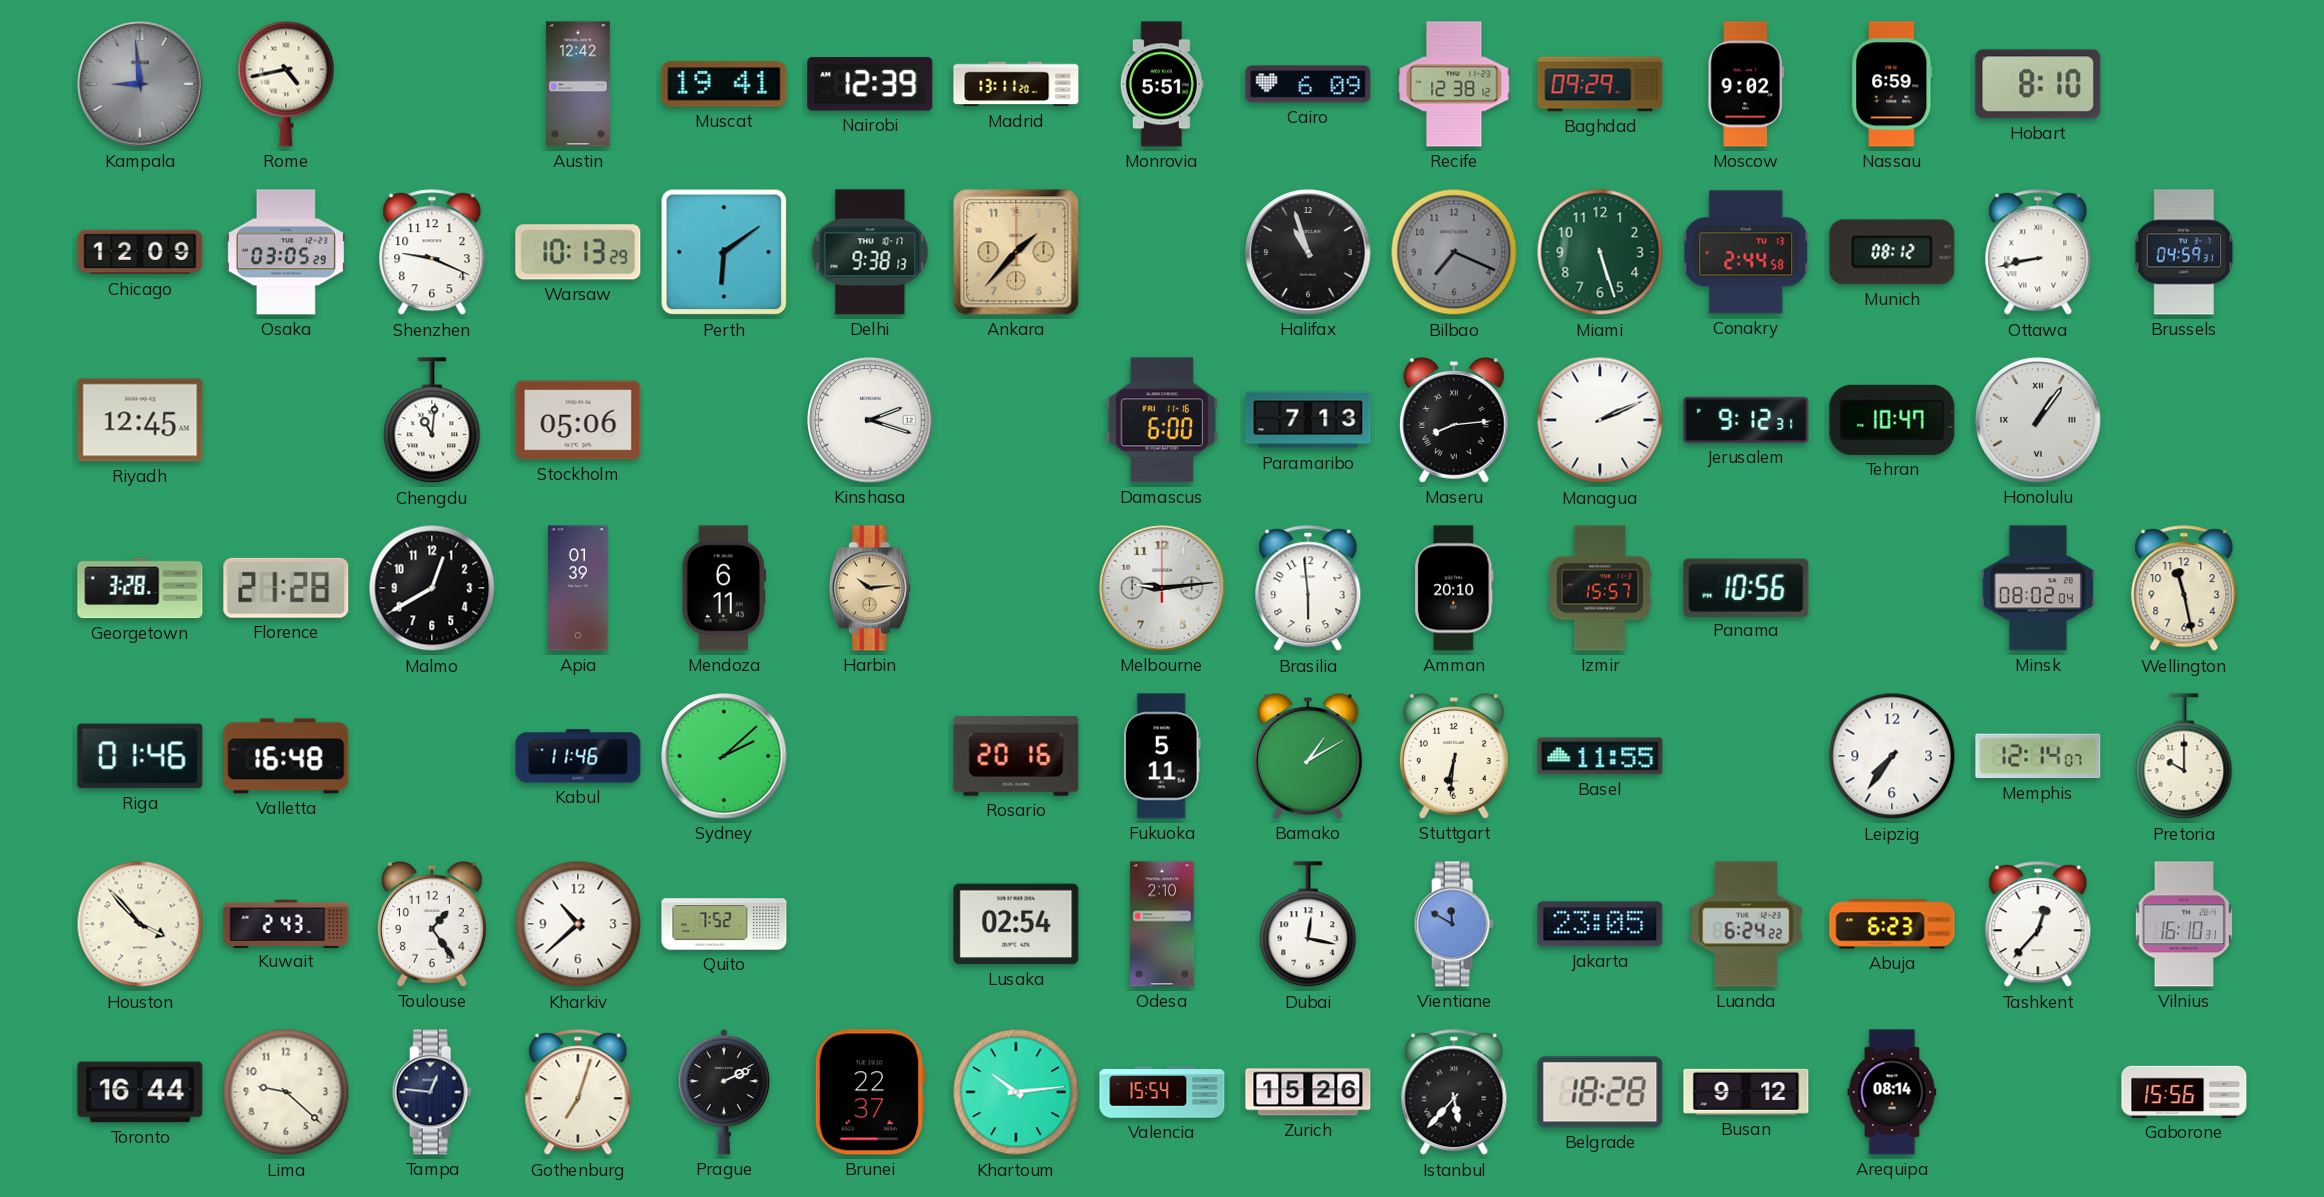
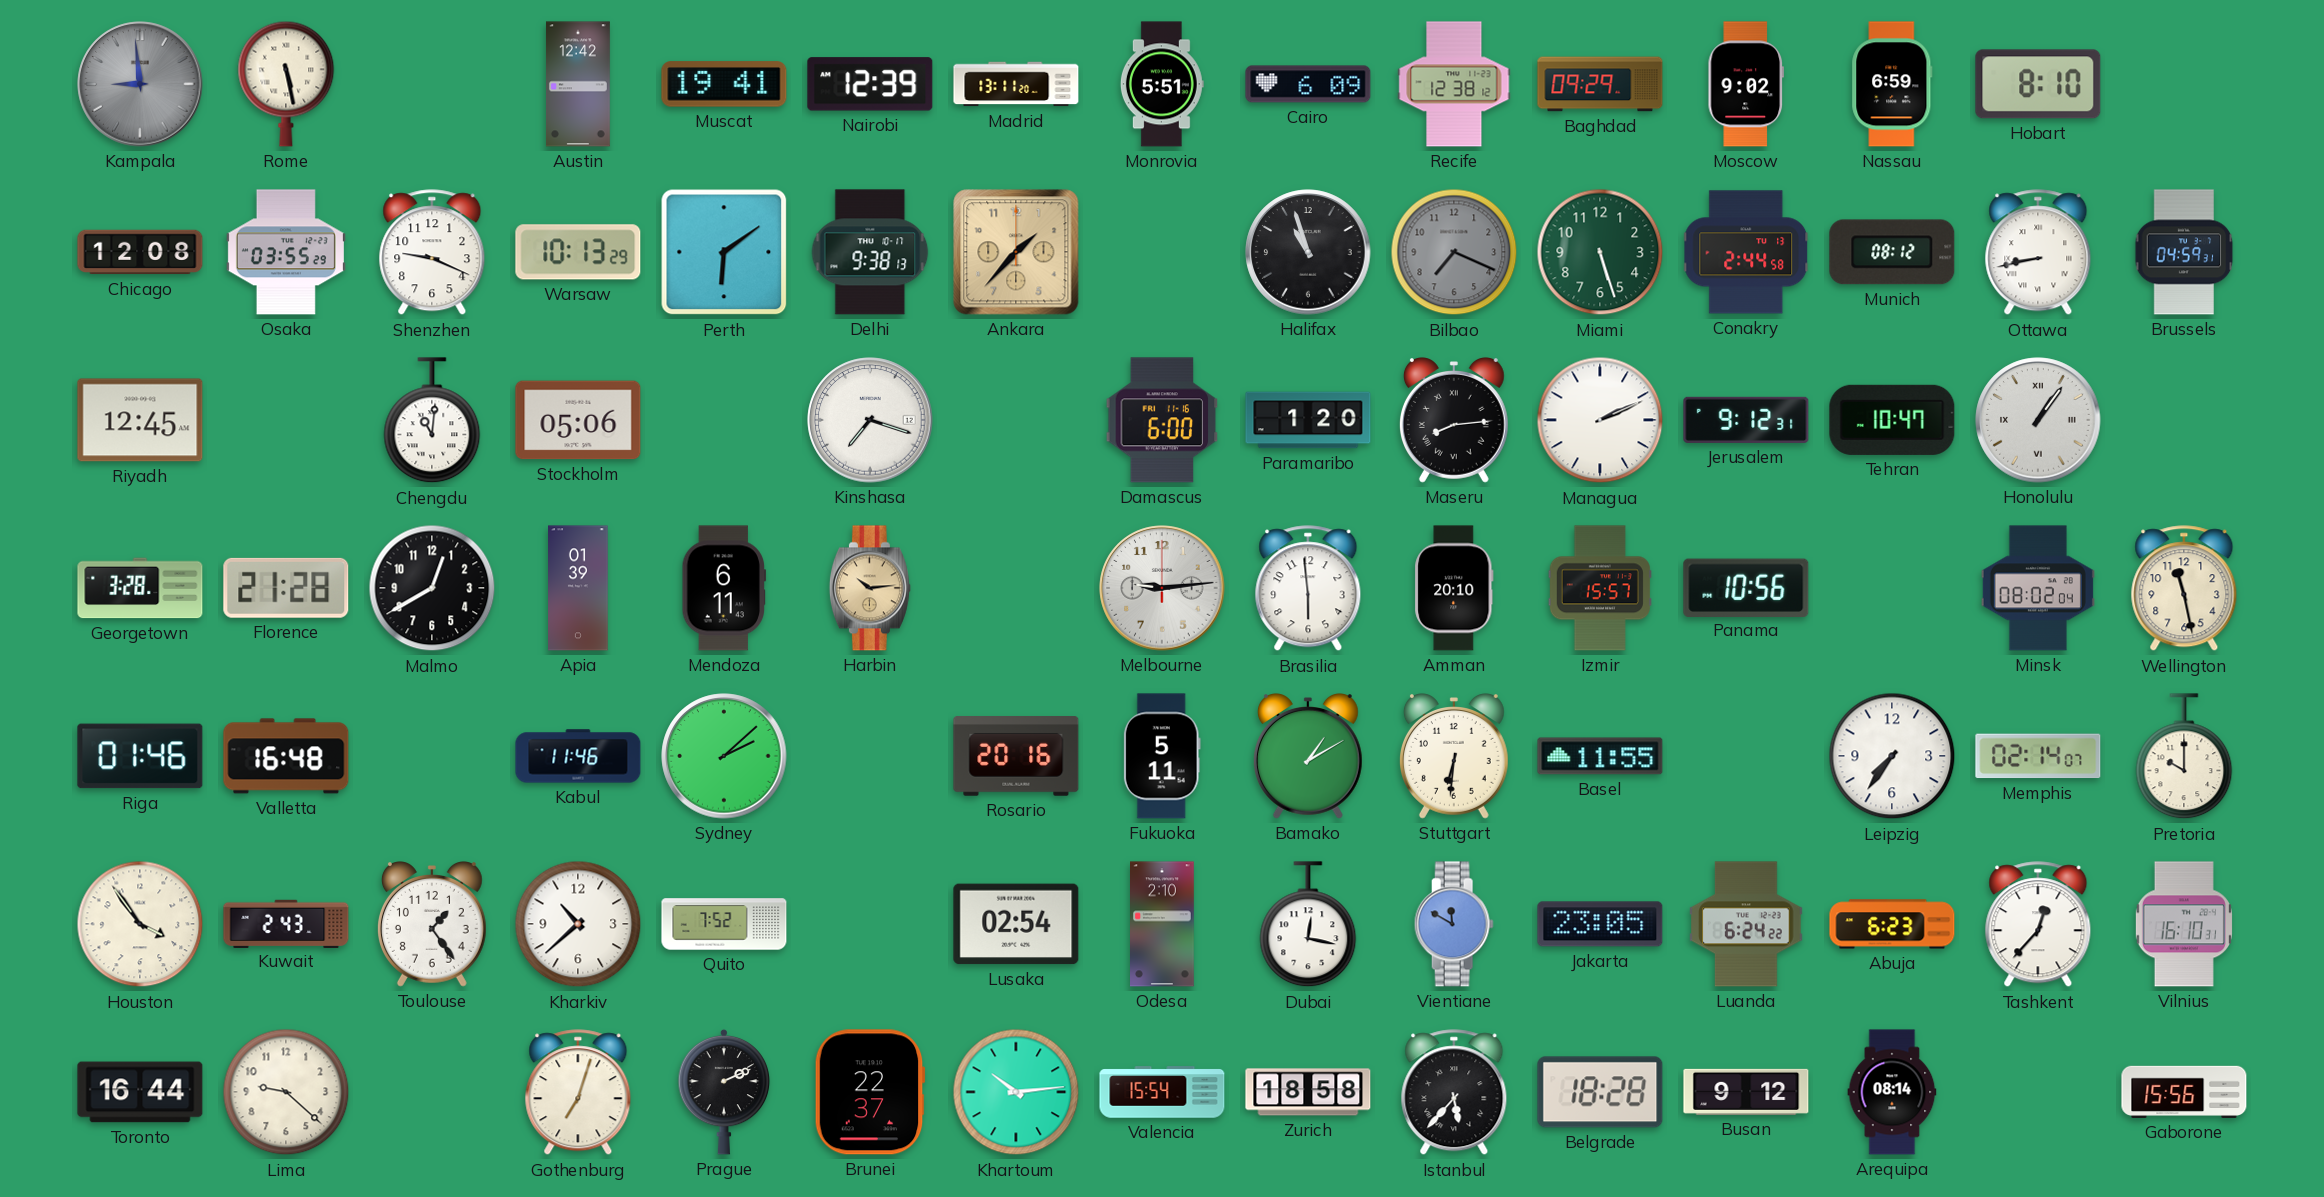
Rome: 4:43 -> 5:28 (286, 84)
Chicago: 12:09 -> 12:08 (140, 252)
Osaka: 03:05 -> 03:55 (286, 252)
Kinshasa: 2:18 -> 7:18 (870, 420)
Paramaribo: 7:13 -> 1:20 (1308, 420)
Memphis: 12:14 -> 02:14 (2038, 756)
Houston: 3:53 -> 3:54 (140, 924)
Tampa: 12:46 -> none (432, 1092)
Zurich: 15:26 -> 18:58 (1308, 1092)
